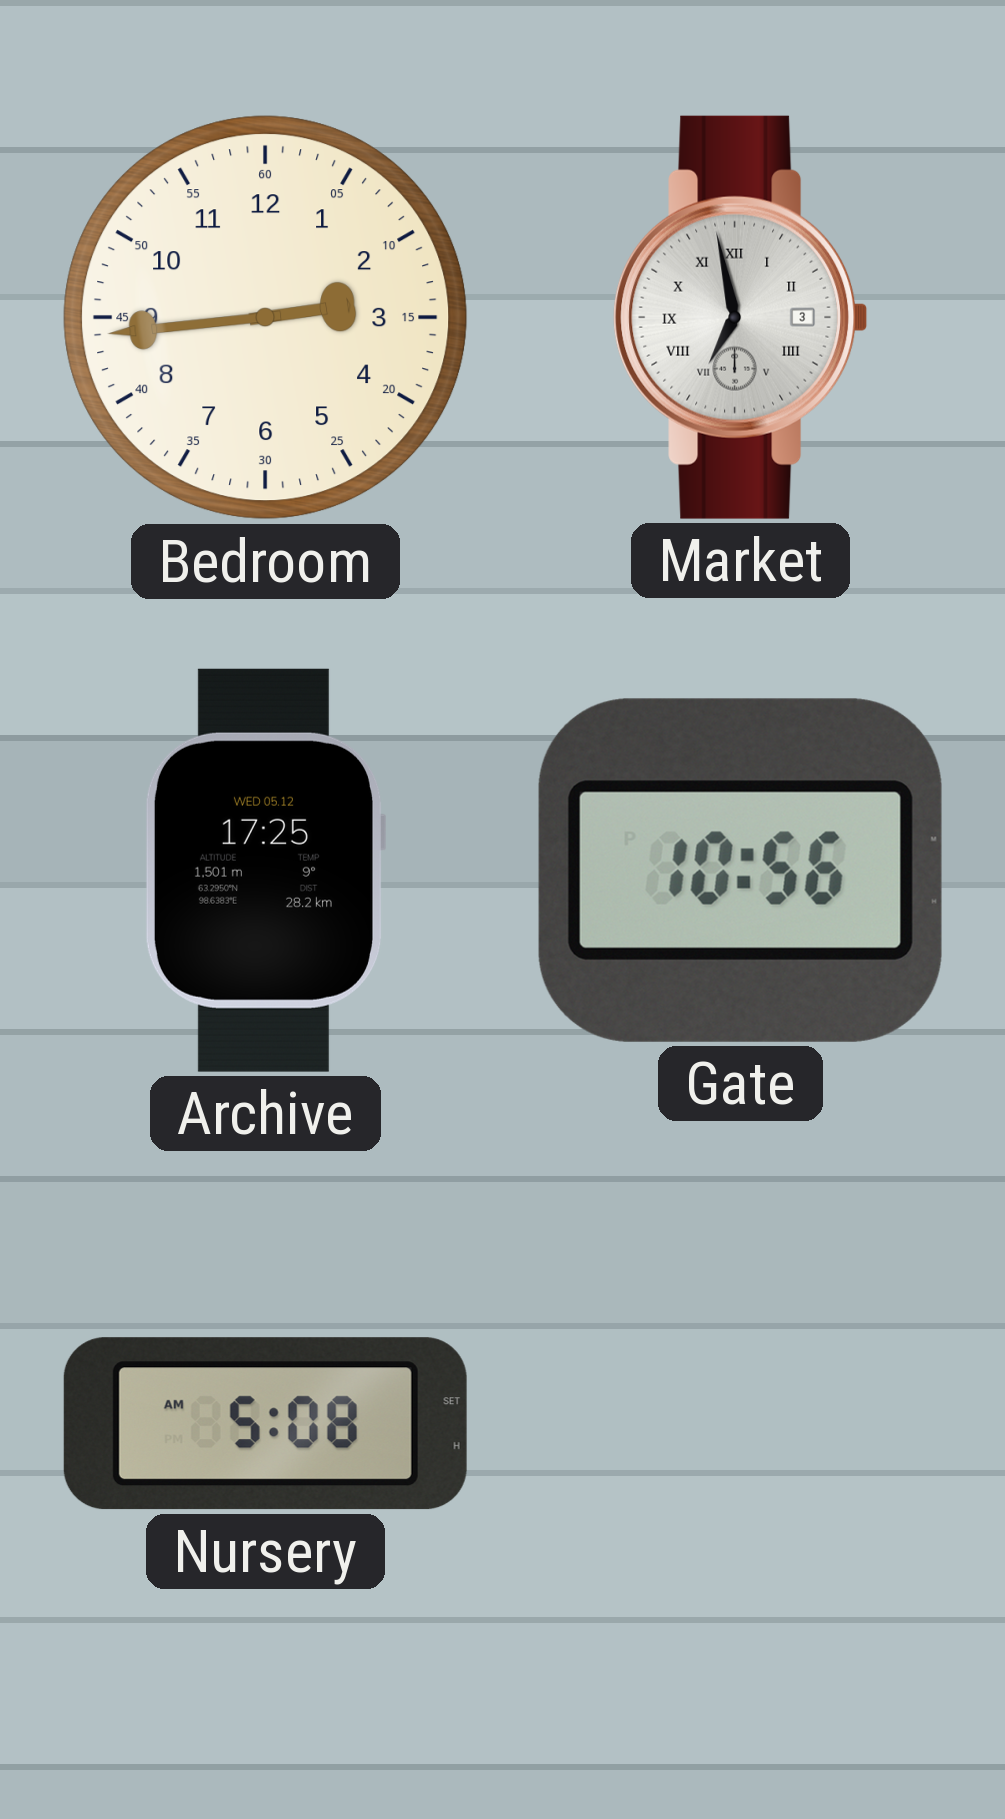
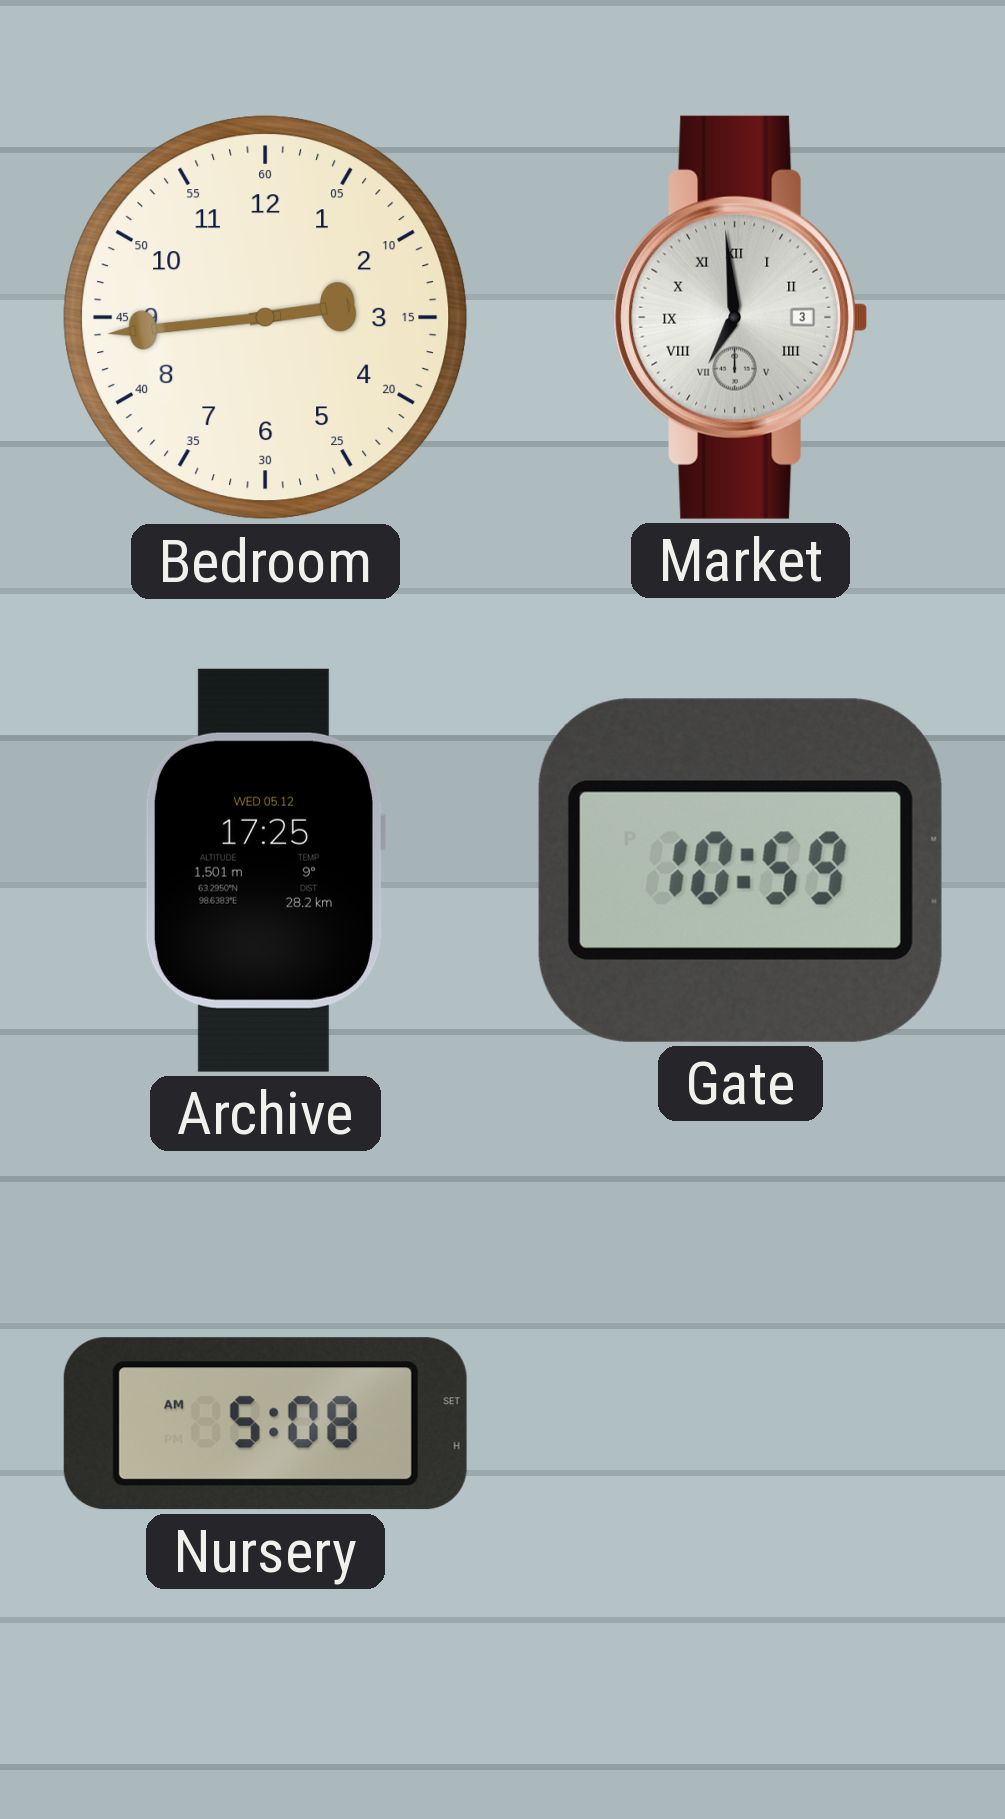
Market: 6:58 -> 6:59 (741, 317)
Gate: 10:56 -> 10:59 (740, 870)
